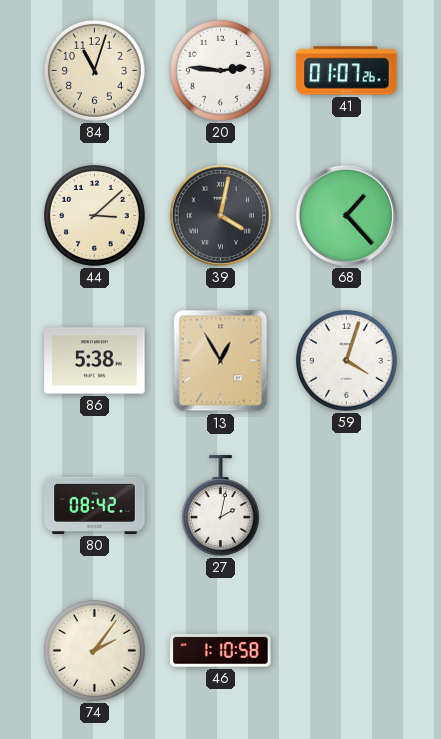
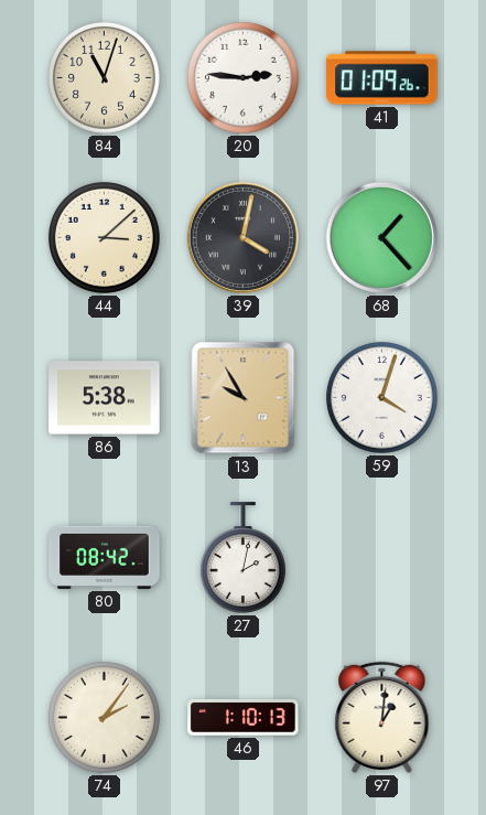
41: 01:07 -> 01:09 (382, 78)
13: 12:55 -> 9:55 (244, 398)
46: 1:10:58 -> 1:10:13 (244, 718)
97: none -> 1:01 (382, 717)
